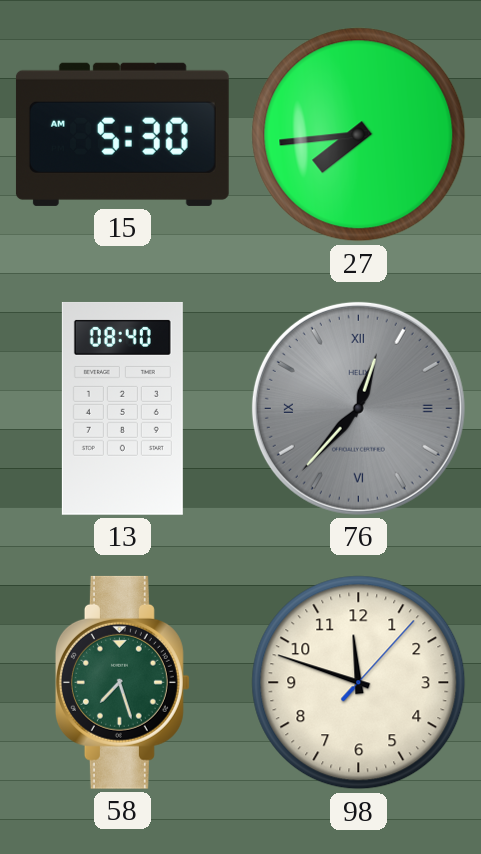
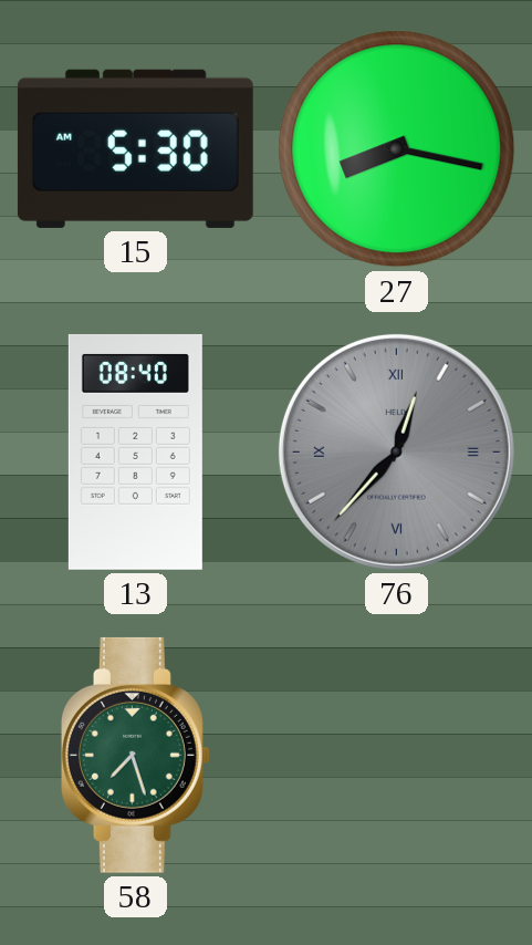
27: 7:44 -> 8:17 (397, 149)
98: 11:48 -> none (359, 683)
